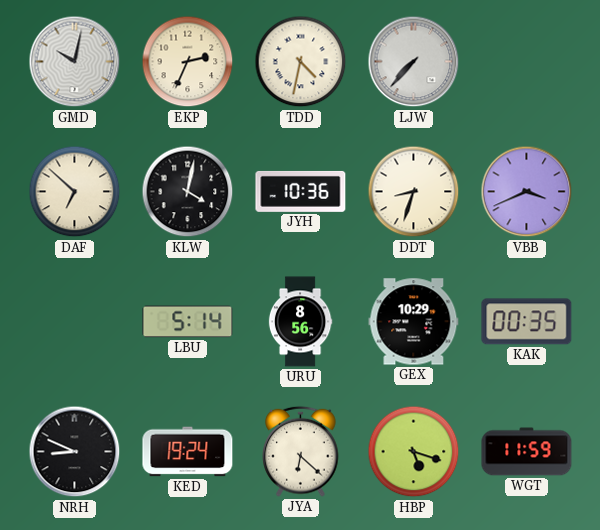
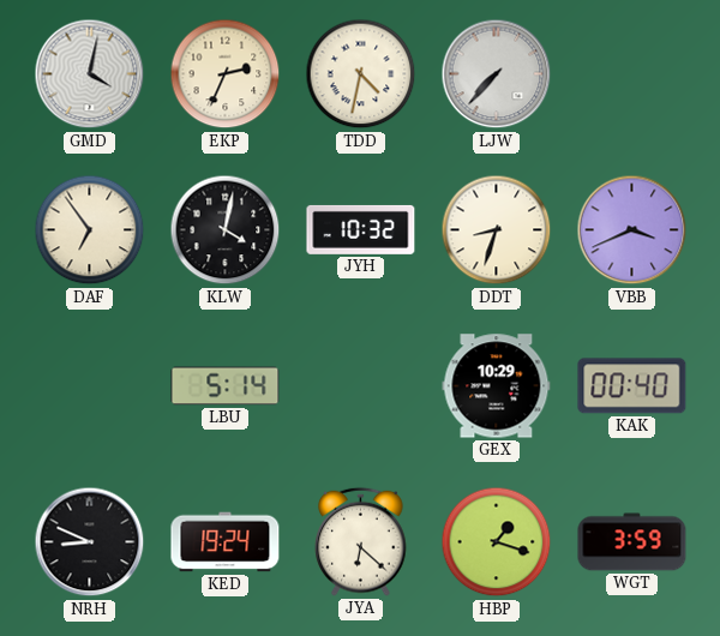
GMD: 10:02 -> 4:02 (90, 74)
DAF: 6:52 -> 6:54 (90, 230)
JYH: 10:36 -> 10:32 (361, 229)
URU: 8:56 -> none (300, 322)
KAK: 00:35 -> 00:40 (632, 386)
HBP: 5:18 -> 1:18 (497, 542)
WGT: 11:59 -> 3:59 (632, 542)
